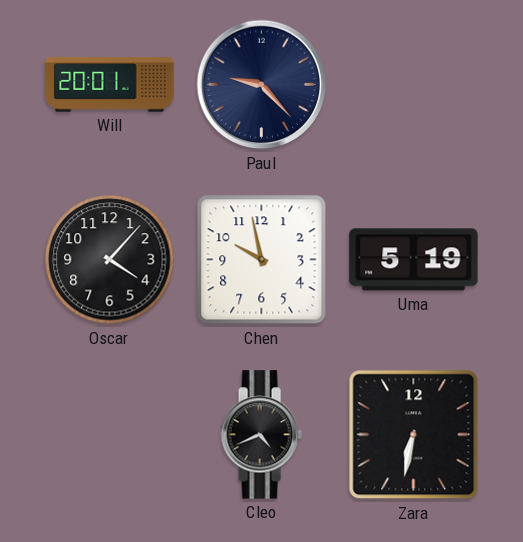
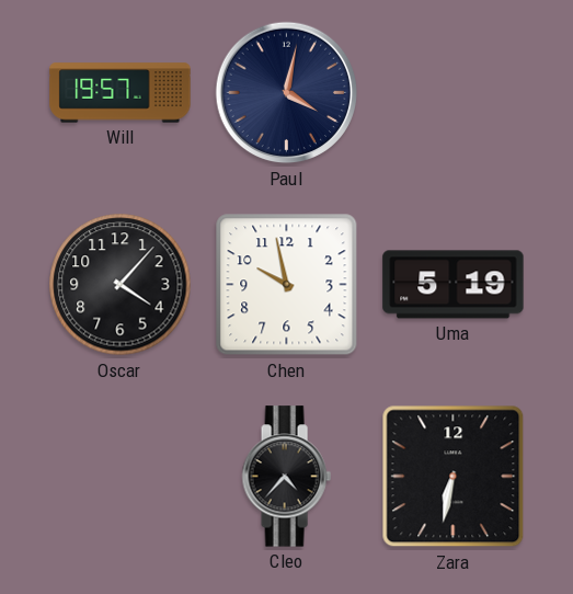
Will: 20:01 -> 19:57 (121, 93)
Paul: 9:23 -> 4:02 (287, 93)
Cleo: 4:41 -> 4:37 (286, 477)
